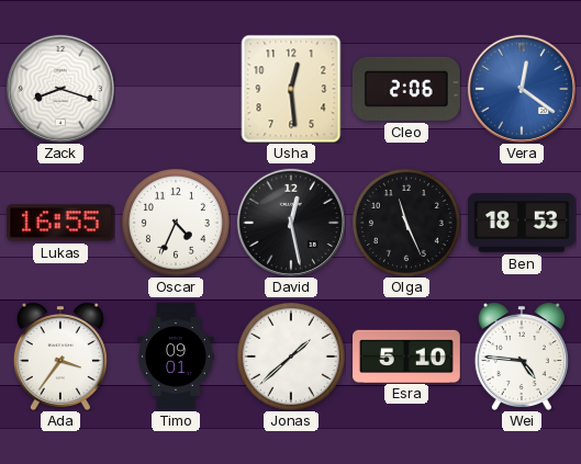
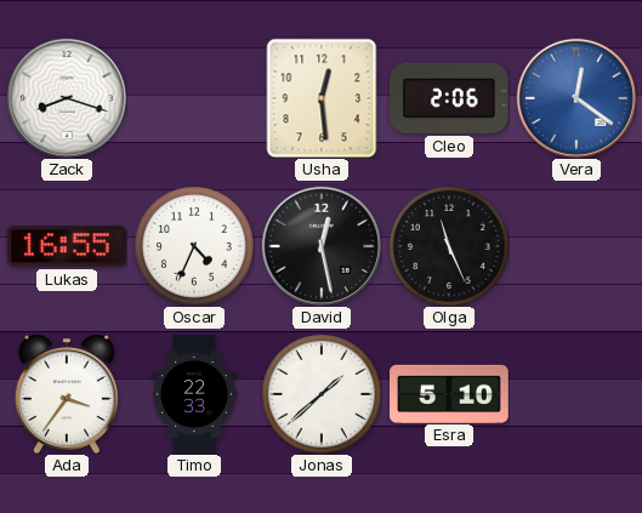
Ben: 18:53 -> none (523, 223)
Timo: 09:01 -> 22:33 (194, 394)
Wei: 4:46 -> none (522, 357)
